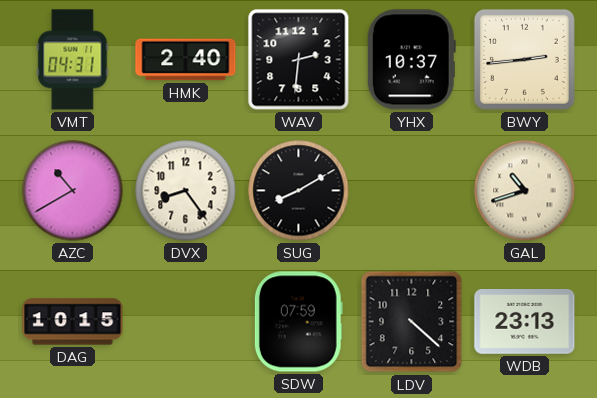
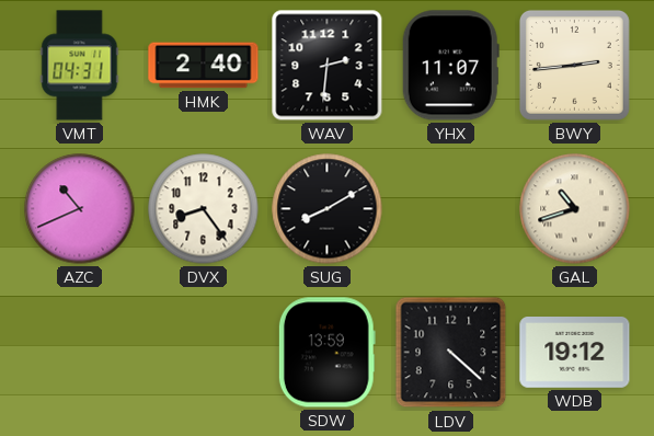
YHX: 10:37 -> 11:07 (450, 66)
AZC: 10:40 -> 10:41 (80, 209)
DAG: 10:15 -> none (73, 322)
SDW: 07:59 -> 13:59 (326, 353)
WDB: 23:13 -> 19:12 (575, 353)
